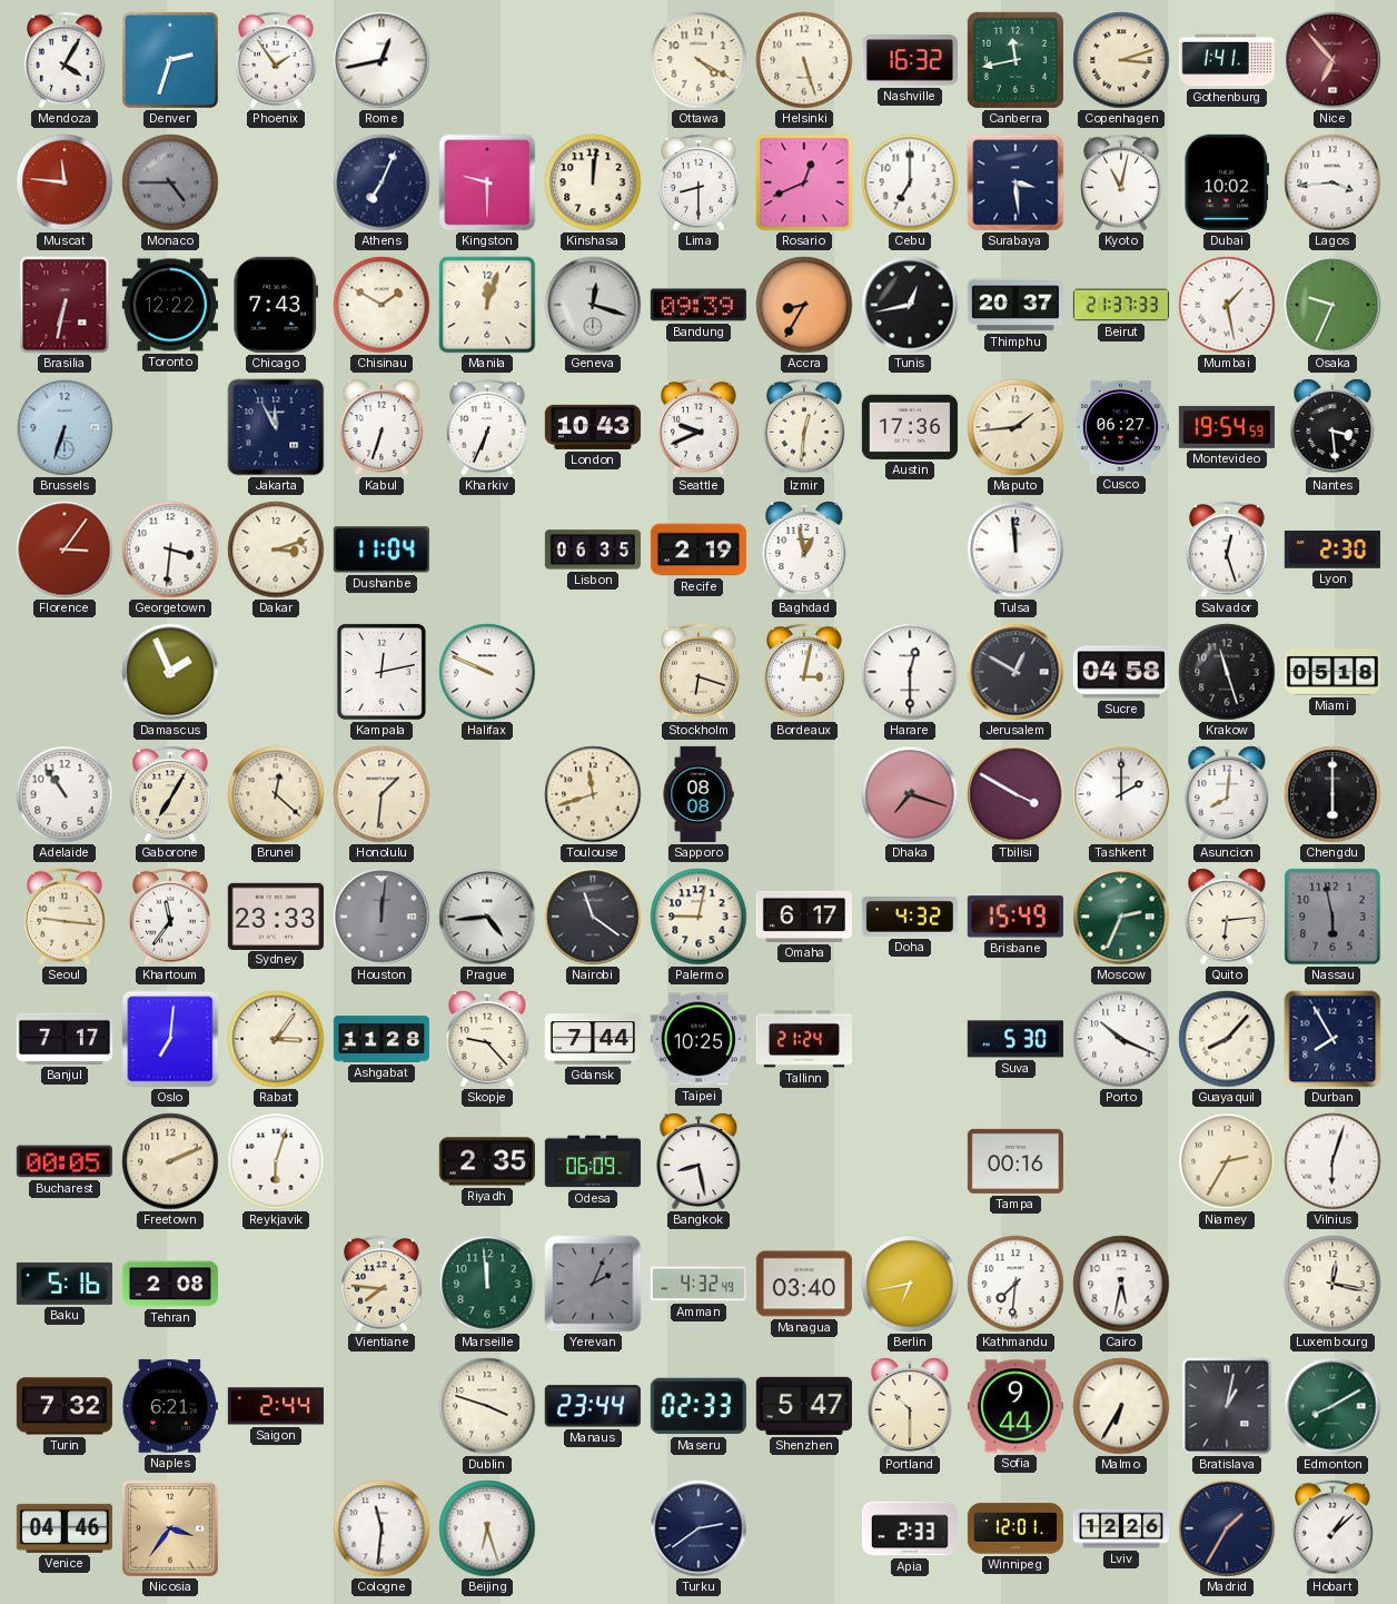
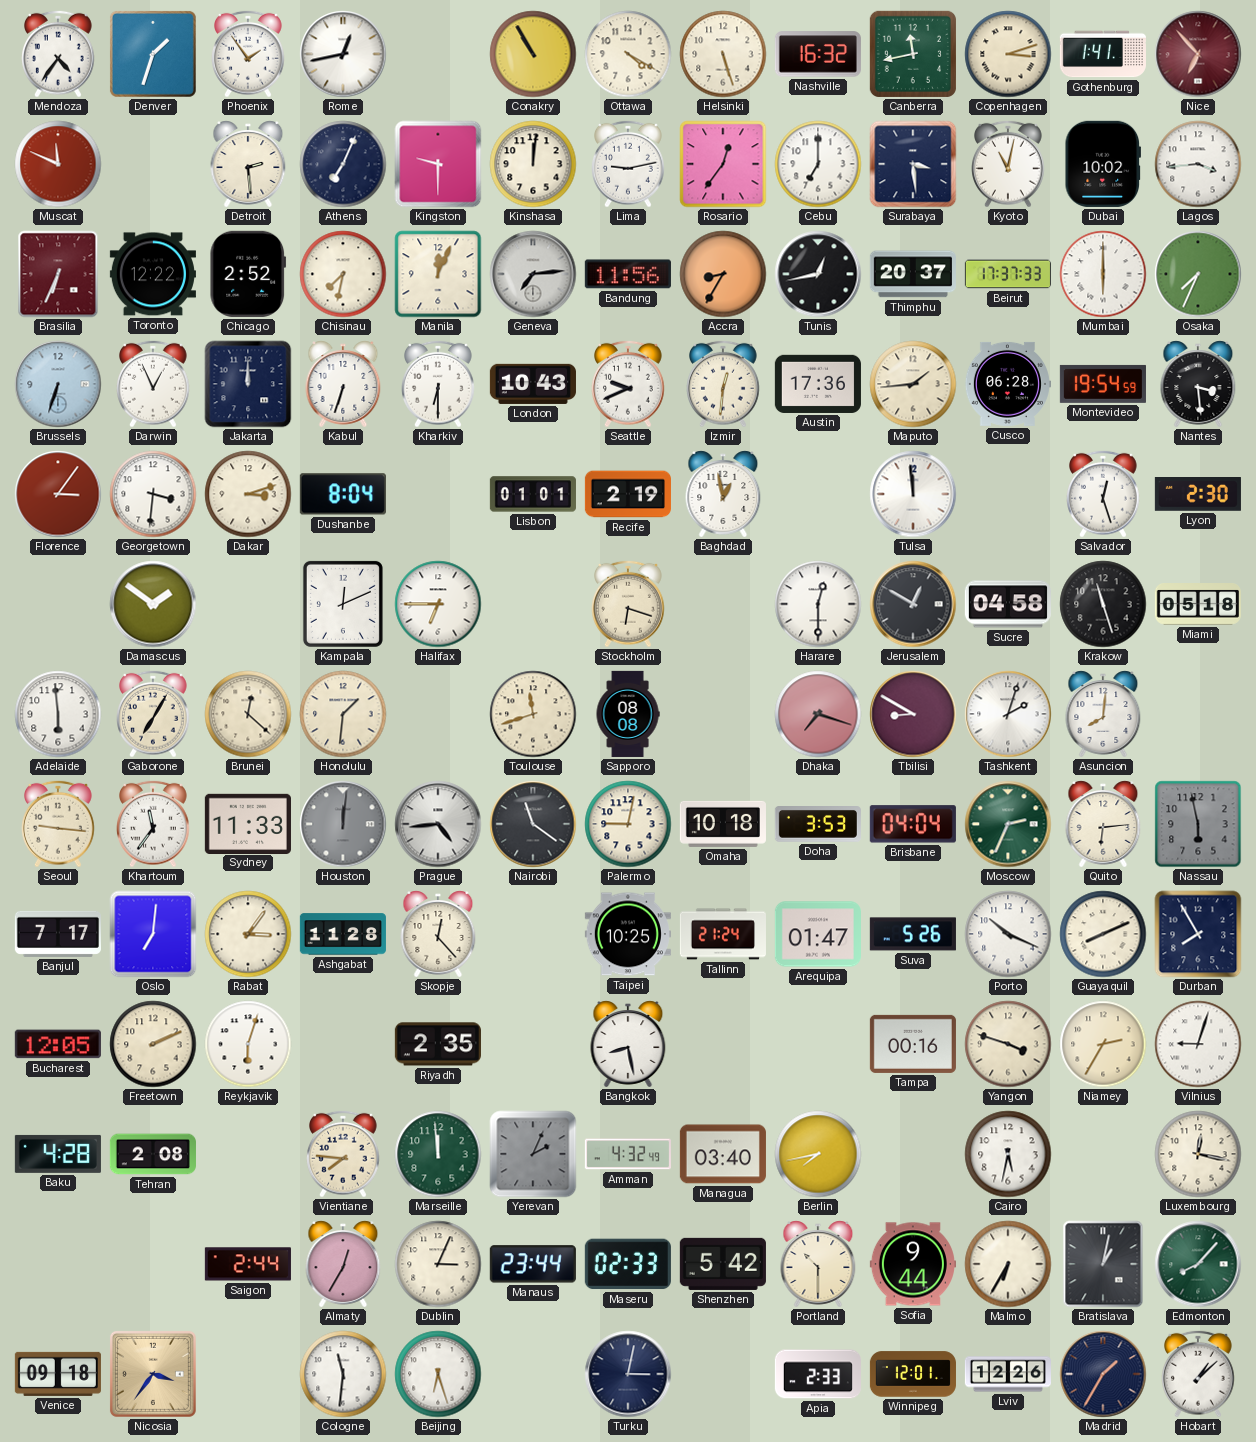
Mendoza: 4:05 -> 4:36 (59, 54)
Denver: 2:33 -> 1:33 (153, 54)
Conakry: none -> 10:55 (533, 54)
Muscat: 11:46 -> 11:49 (58, 164)
Monaco: 4:45 -> none (170, 182)
Detroit: none -> 2:29 (248, 164)
Lima: 8:30 -> 9:13 (629, 164)
Rosario: 12:41 -> 12:36 (723, 164)
Brasilia: 6:32 -> 6:34 (58, 274)
Chicago: 7:43 -> 2:52 (248, 274)
Chisinau: 1:50 -> 7:32 (343, 274)
Manila: 12:03 -> 12:04 (438, 274)
Geneva: 12:18 -> 7:14 (533, 274)
Bandung: 09:39 -> 11:56 (628, 274)
Beirut: 21:37 -> 17:37 (1008, 274)
Mumbai: 1:28 -> 6:00 (1103, 274)
Osaka: 9:34 -> 7:34 (1198, 274)
Darwin: none -> 12:56 (154, 384)
Jakarta: 11:55 -> 12:00 (248, 384)
Kharkiv: 6:34 -> 6:30 (439, 384)
Cusco: 06:27 -> 06:28 (1007, 384)
Dushanbe: 11:04 -> 8:04 (343, 494)
Lisbon: 06:35 -> 01:01 (533, 494)
Damascus: 1:56 -> 1:51 (153, 604)
Kampala: 12:13 -> 12:11 (343, 604)
Halifax: 9:49 -> 6:45 (438, 604)
Bordeaux: 3:02 -> none (805, 672)
Adelaide: 10:54 -> 5:59 (58, 714)
Tbilisi: 3:50 -> 8:50 (913, 714)
Tashkent: 2:00 -> 2:03 (1008, 714)
Chengdu: 6:00 -> none (1332, 794)
Sydney: 23:33 -> 11:33 (248, 823)
Omaha: 6:17 -> 10:18 (723, 824)
Doha: 4:32 -> 3:53 (818, 825)
Brisbane: 15:49 -> 04:04 (913, 824)
Skopje: 9:23 -> 12:23 (438, 934)
Gdansk: 7:44 -> none (593, 1039)
Arequipa: none -> 01:47 (818, 934)
Suva: 5:30 -> 5:26 (913, 934)
Guayaquil: 8:07 -> 8:11 (1103, 934)
Bucharest: 00:05 -> 12:05 (58, 1044)
Odesa: 06:09 -> none (593, 1161)
Yangon: none -> 3:48 (1008, 1044)
Vilnius: 6:03 -> 9:03 (1198, 1044)
Baku: 5:16 -> 4:28 (58, 1154)
Berlin: 6:43 -> 7:43 (818, 1154)
Kathmandu: 7:31 -> none (1015, 1284)
Turin: 7:32 -> none (65, 1406)
Naples: 6:21 -> none (170, 1406)
Almaty: none -> 12:35 (343, 1264)
Dublin: 3:48 -> 3:04 (438, 1264)
Shenzhen: 5:47 -> 5:42 (723, 1264)
Edmonton: 8:10 -> 8:07 (1198, 1264)
Venice: 04:46 -> 09:18 (58, 1374)
Turku: 2:39 -> 3:02 (628, 1374)
